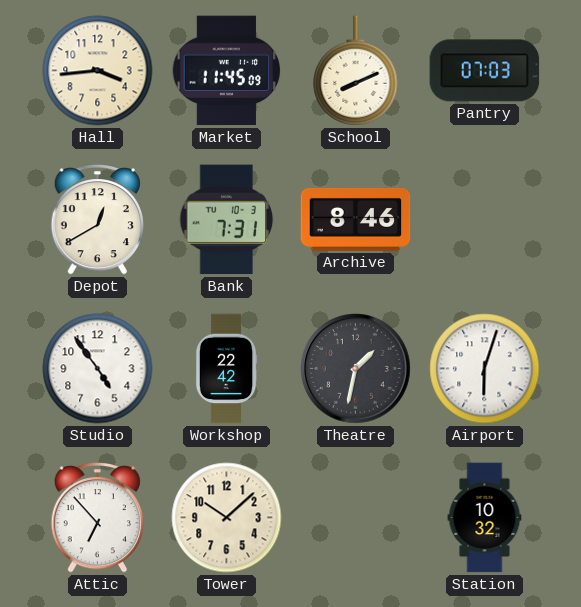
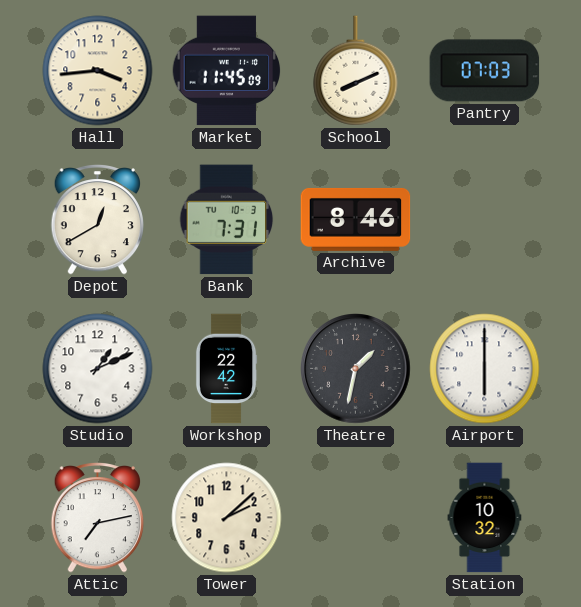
Studio: 4:54 -> 1:11 (98, 369)
Airport: 6:03 -> 6:00 (485, 369)
Attic: 6:53 -> 7:13 (97, 518)
Tower: 10:08 -> 2:08 (227, 518)
